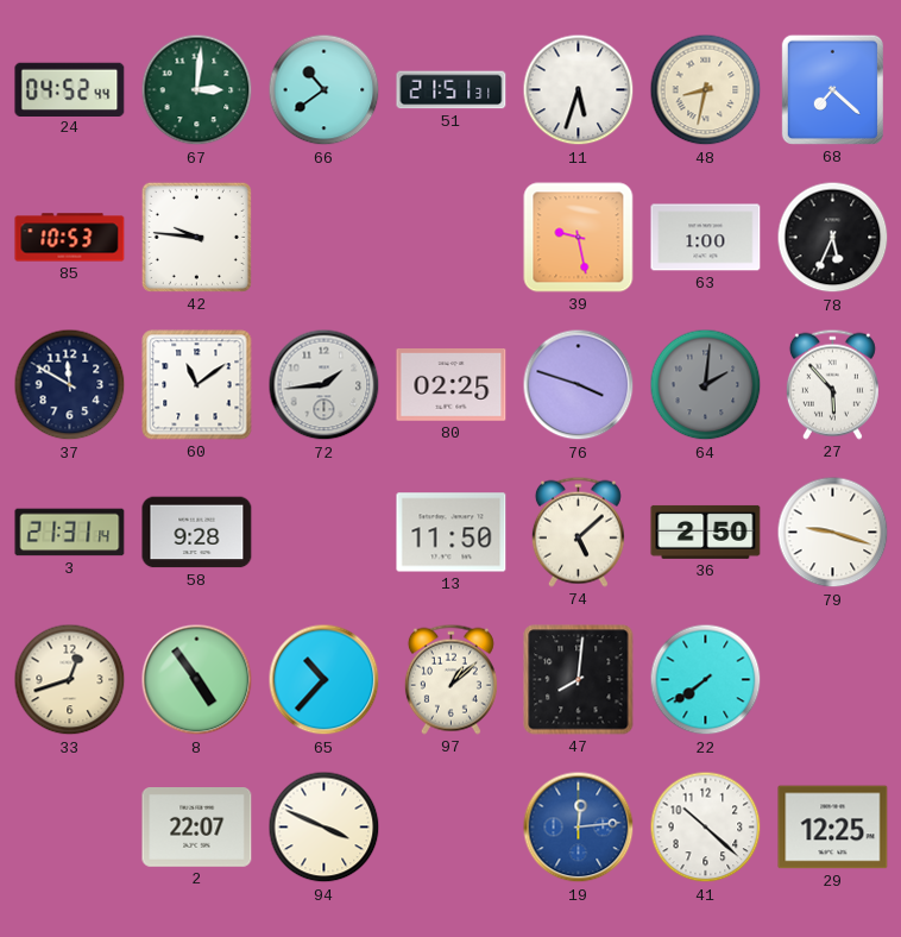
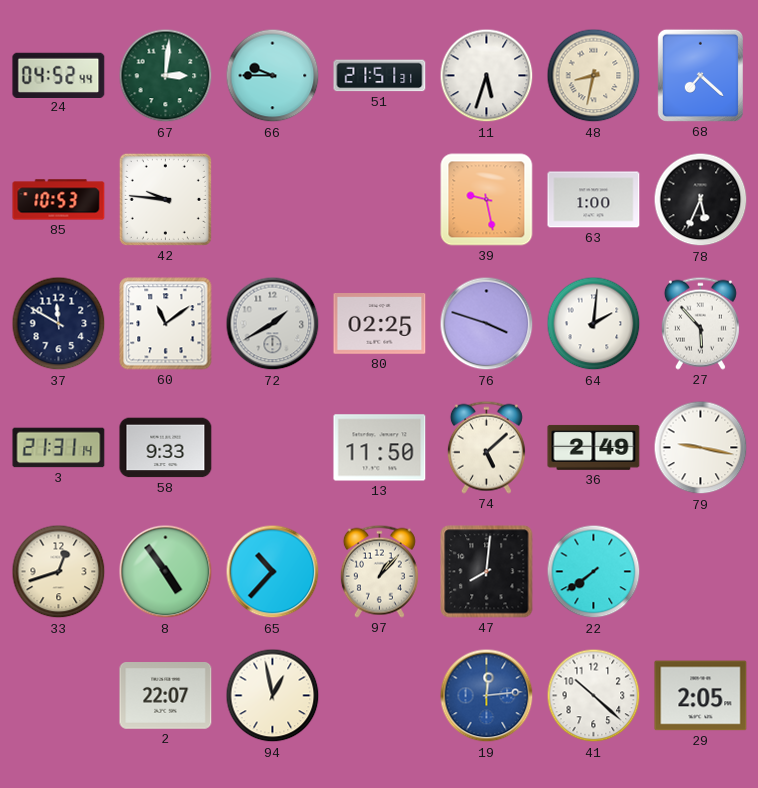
66: 10:39 -> 9:45 (273, 76)
72: 1:44 -> 1:40 (273, 324)
64 dial: grey -> white (594, 324)
58: 9:28 -> 9:33 (166, 448)
36: 2:50 -> 2:49 (594, 447)
79: 9:18 -> 9:17 (701, 448)
97: 1:08 -> 1:07 (379, 571)
94: 3:49 -> 12:58 (273, 696)
29: 12:25 -> 2:05 (701, 696)
